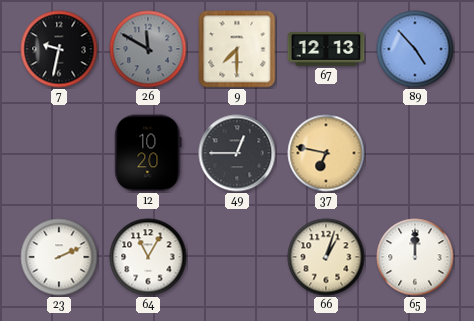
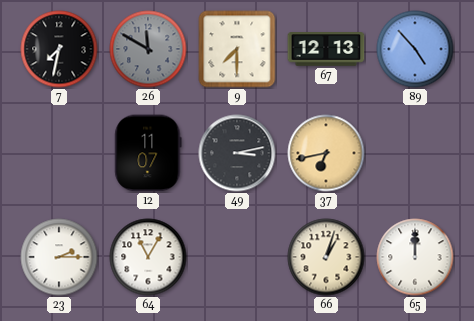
7: 9:32 -> 7:32 (59, 49)
12: 10:20 -> 11:07 (148, 153)
49: 12:45 -> 3:13 (237, 153)
37: 6:47 -> 6:43 (326, 153)
23: 2:11 -> 2:15 (59, 257)
